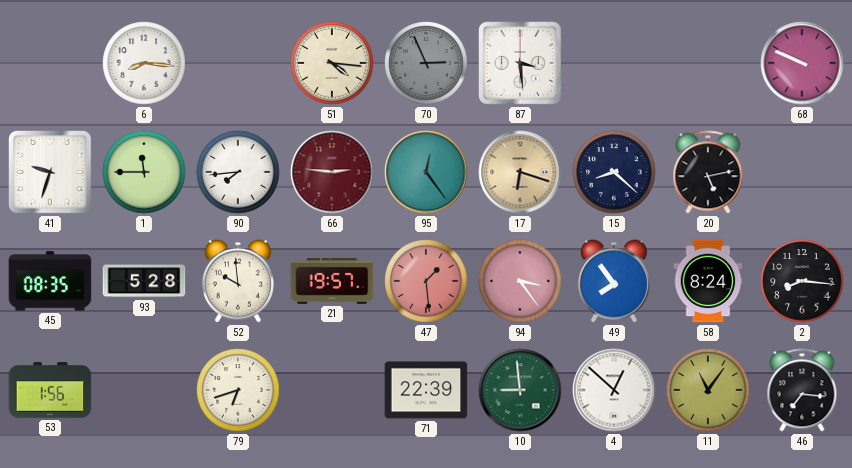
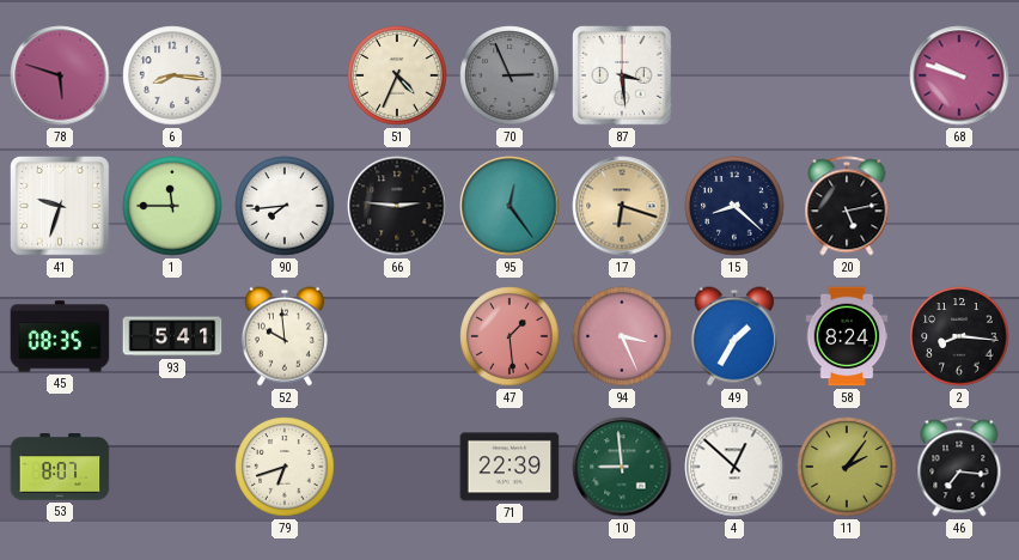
78: none -> 5:48 (60, 75)
51: 4:16 -> 4:34 (397, 75)
68: 9:49 -> 9:48 (959, 75)
66 dial: burgundy -> black (397, 206)
93: 5:28 -> 5:41 (172, 336)
21: 19:57 -> none (332, 282)
94: 3:24 -> 3:26 (622, 336)
49: 7:54 -> 1:35 (734, 336)
53: 1:56 -> 8:07 (60, 467)
11: 11:06 -> 2:06 (847, 467)
